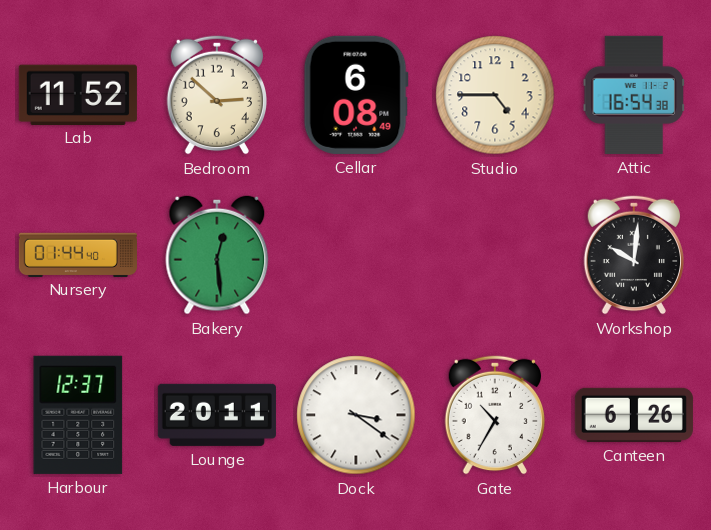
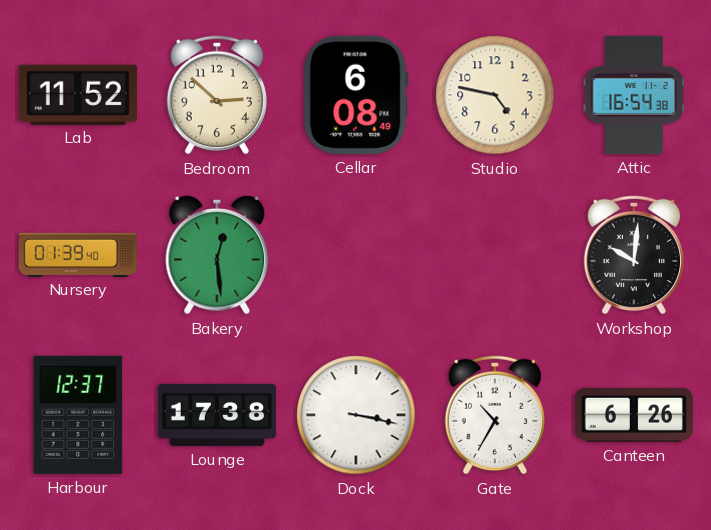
Studio: 4:45 -> 4:47 (495, 95)
Nursery: 01:44 -> 01:39 (78, 254)
Lounge: 20:11 -> 17:38 (217, 415)
Dock: 3:21 -> 3:17 (356, 415)
